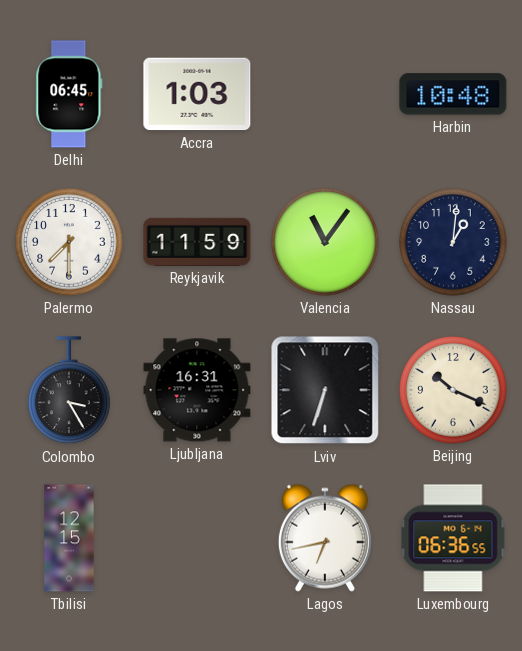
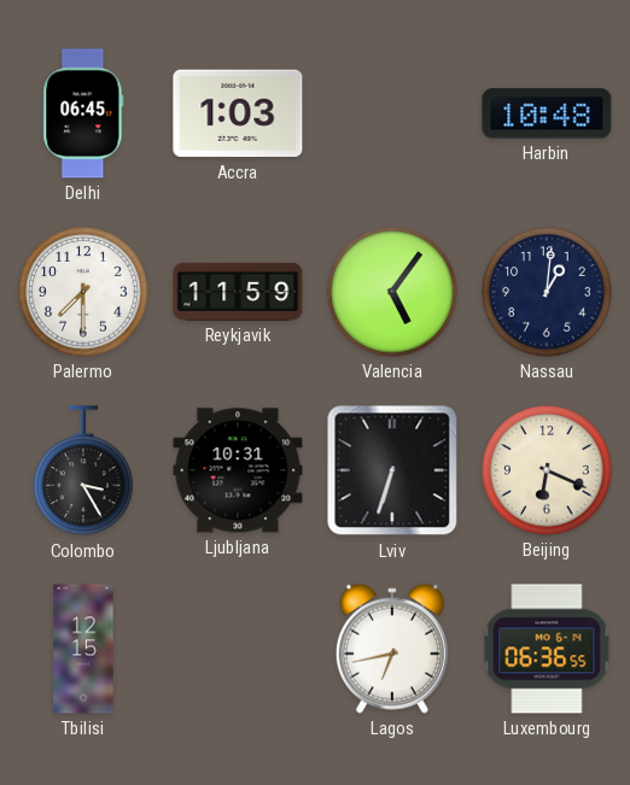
Valencia: 11:06 -> 5:06 (392, 292)
Ljubljana: 16:31 -> 10:31 (238, 470)
Beijing: 10:19 -> 6:19 (547, 470)
